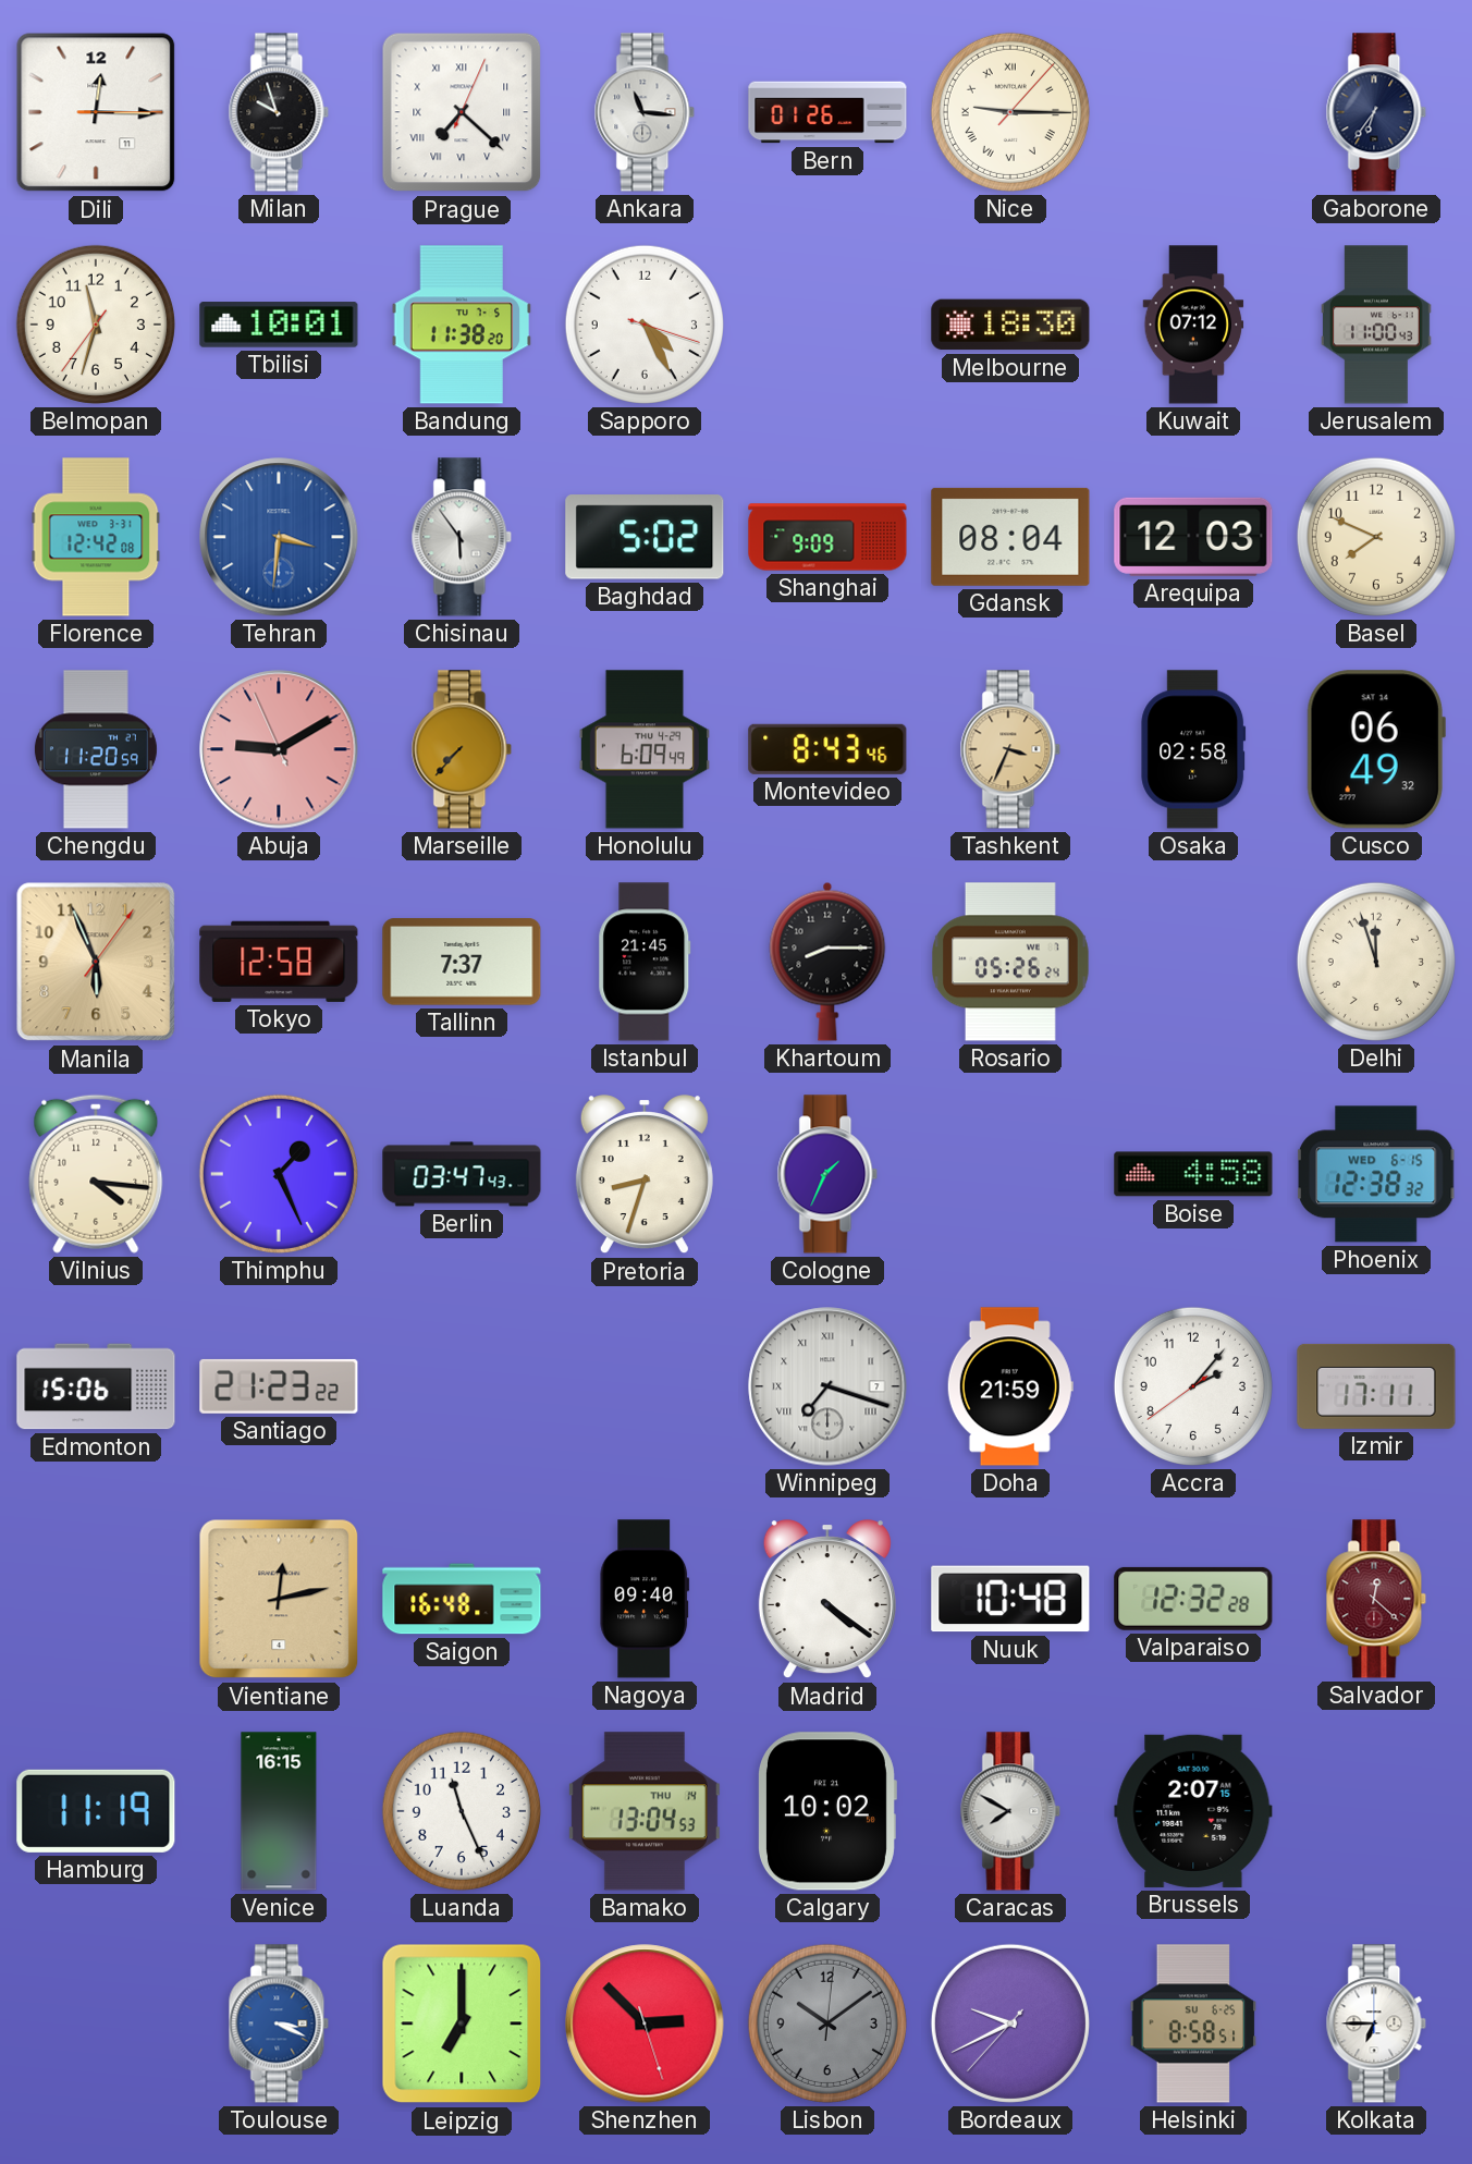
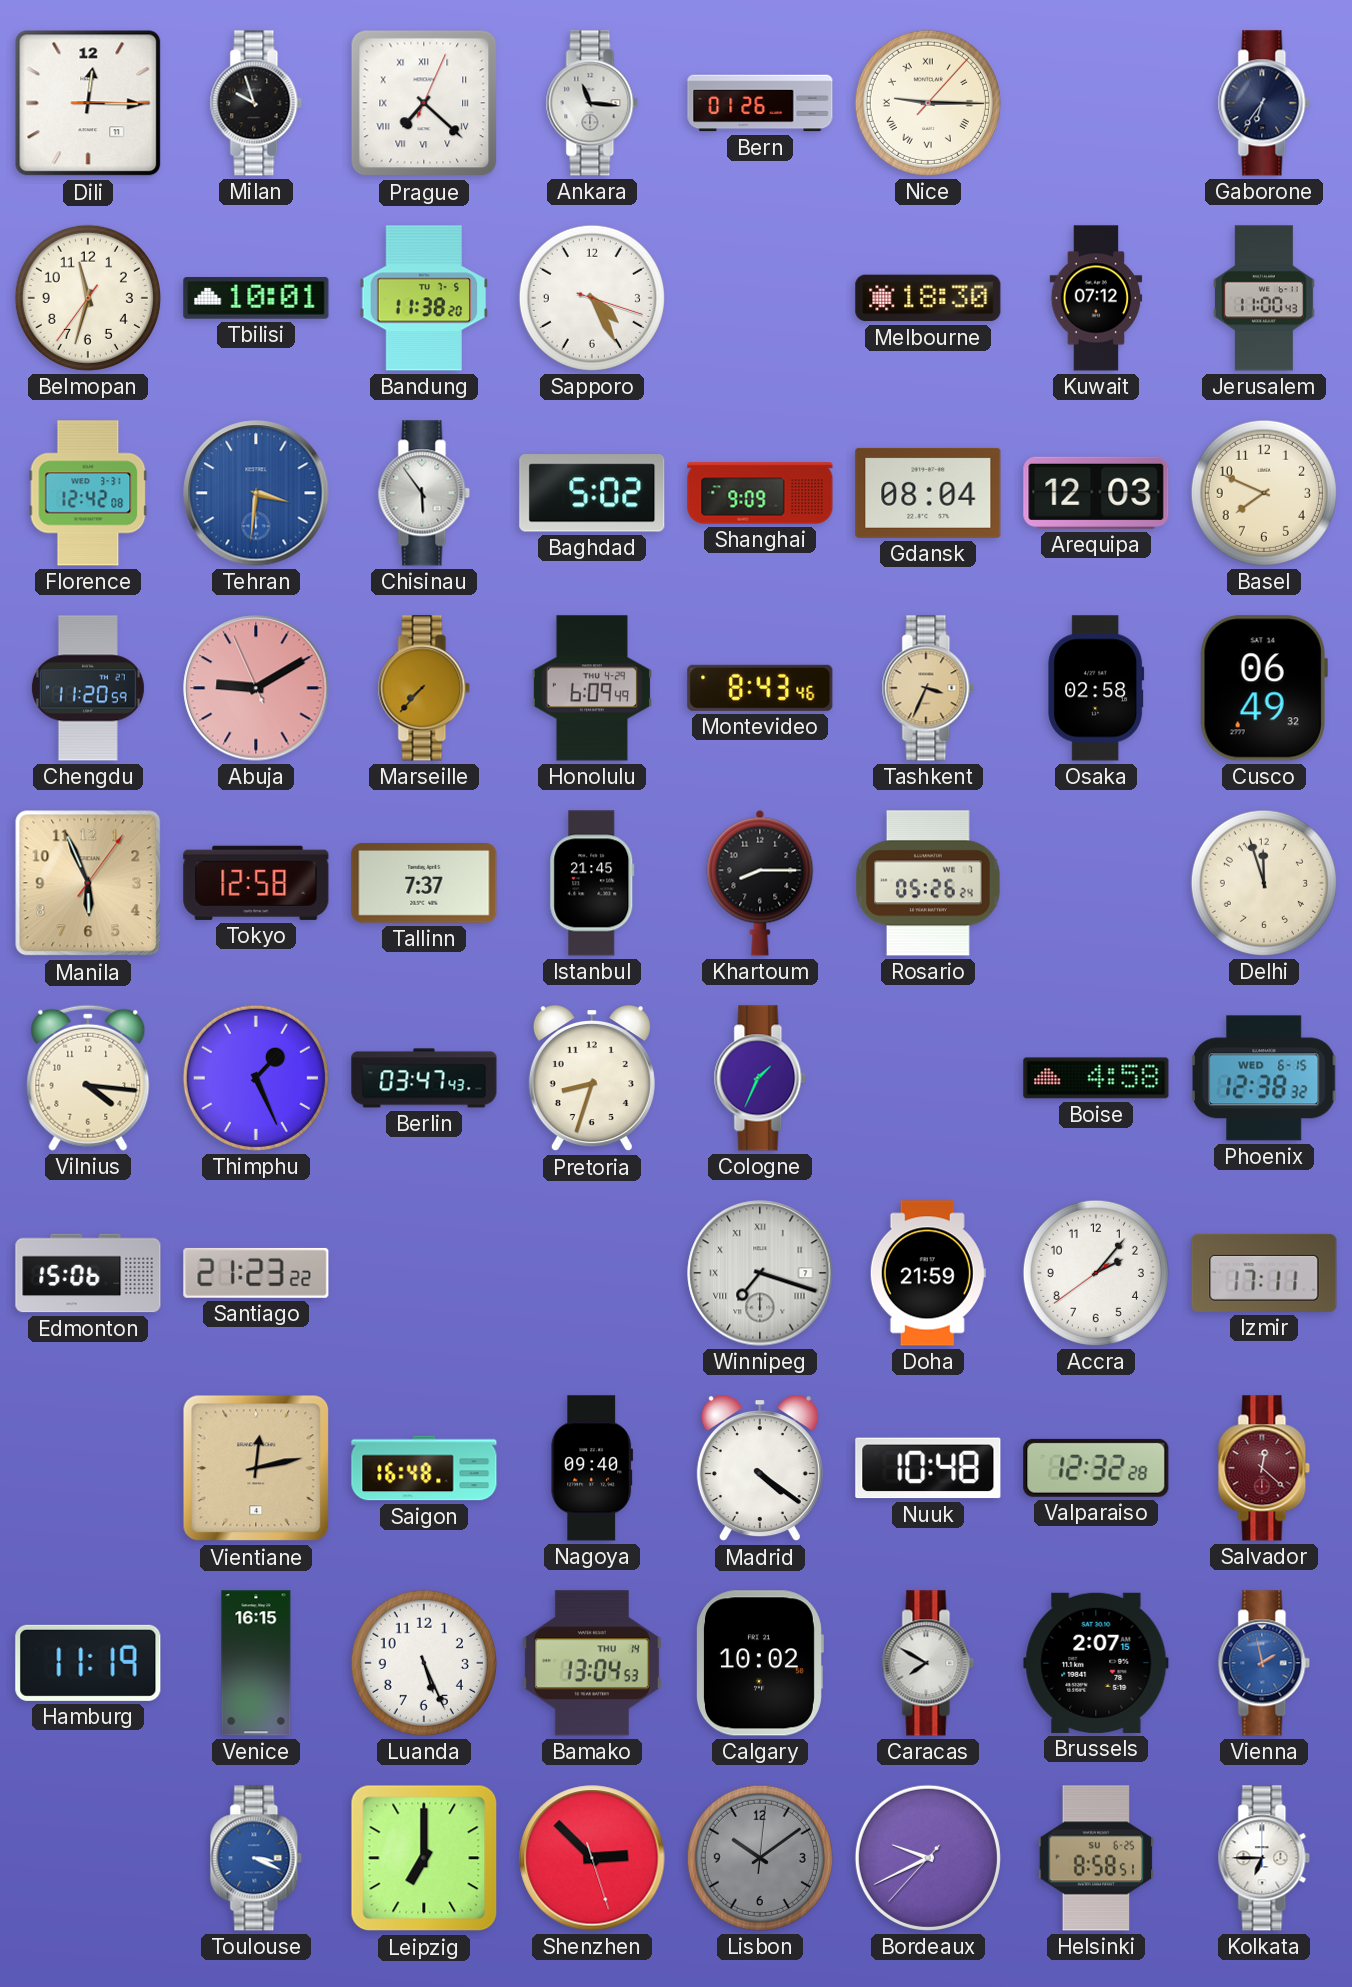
Luanda: 11:26 -> 5:26 (424, 1663)
Vienna: none -> 1:58 (1264, 1663)
